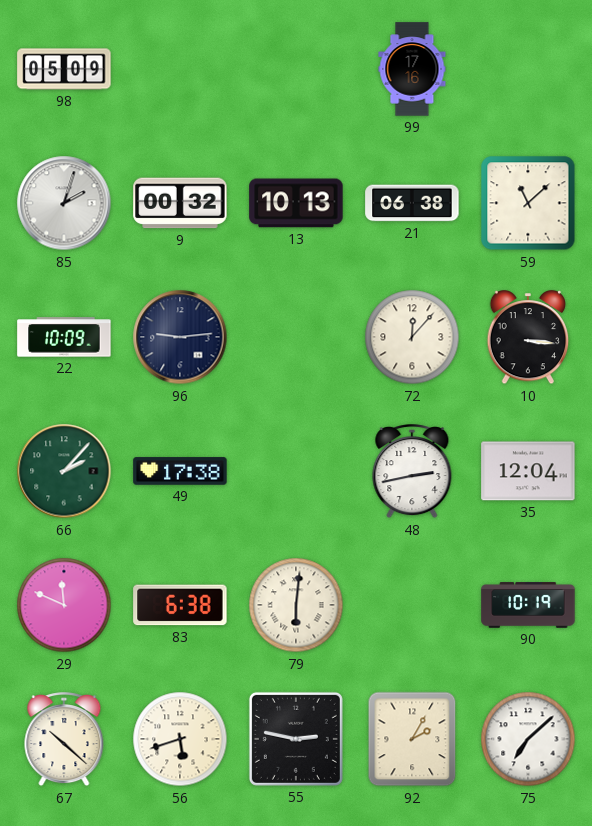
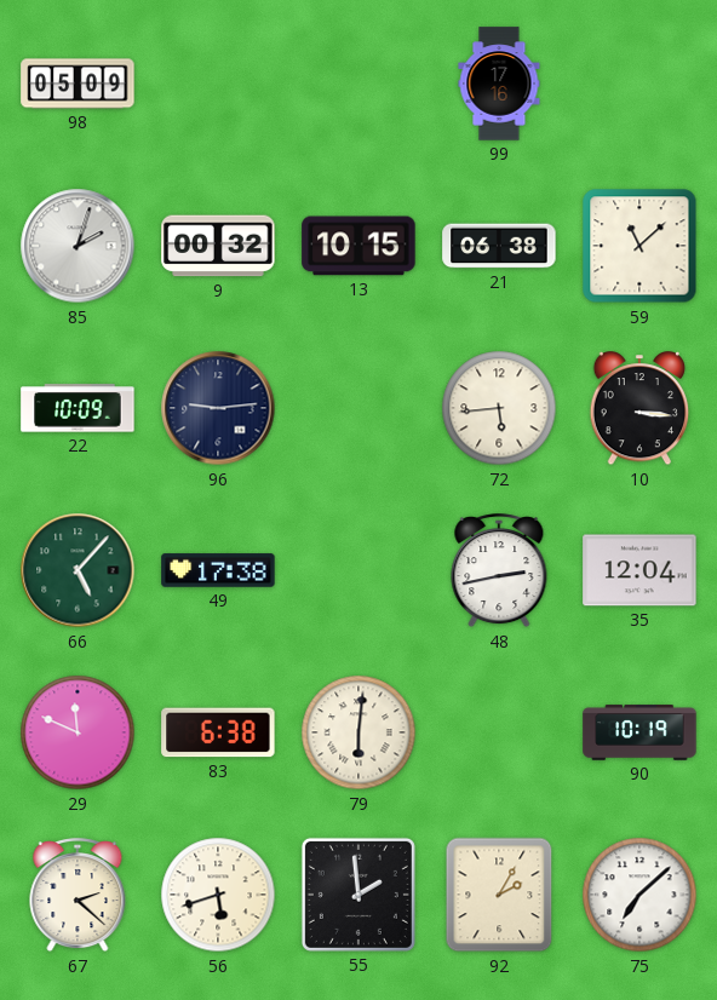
13: 10:13 -> 10:15 (358, 246)
72: 12:07 -> 5:44 (499, 408)
66: 2:07 -> 5:07 (78, 570)
67: 10:22 -> 2:22 (78, 896)
55: 2:47 -> 1:59 (358, 895)
